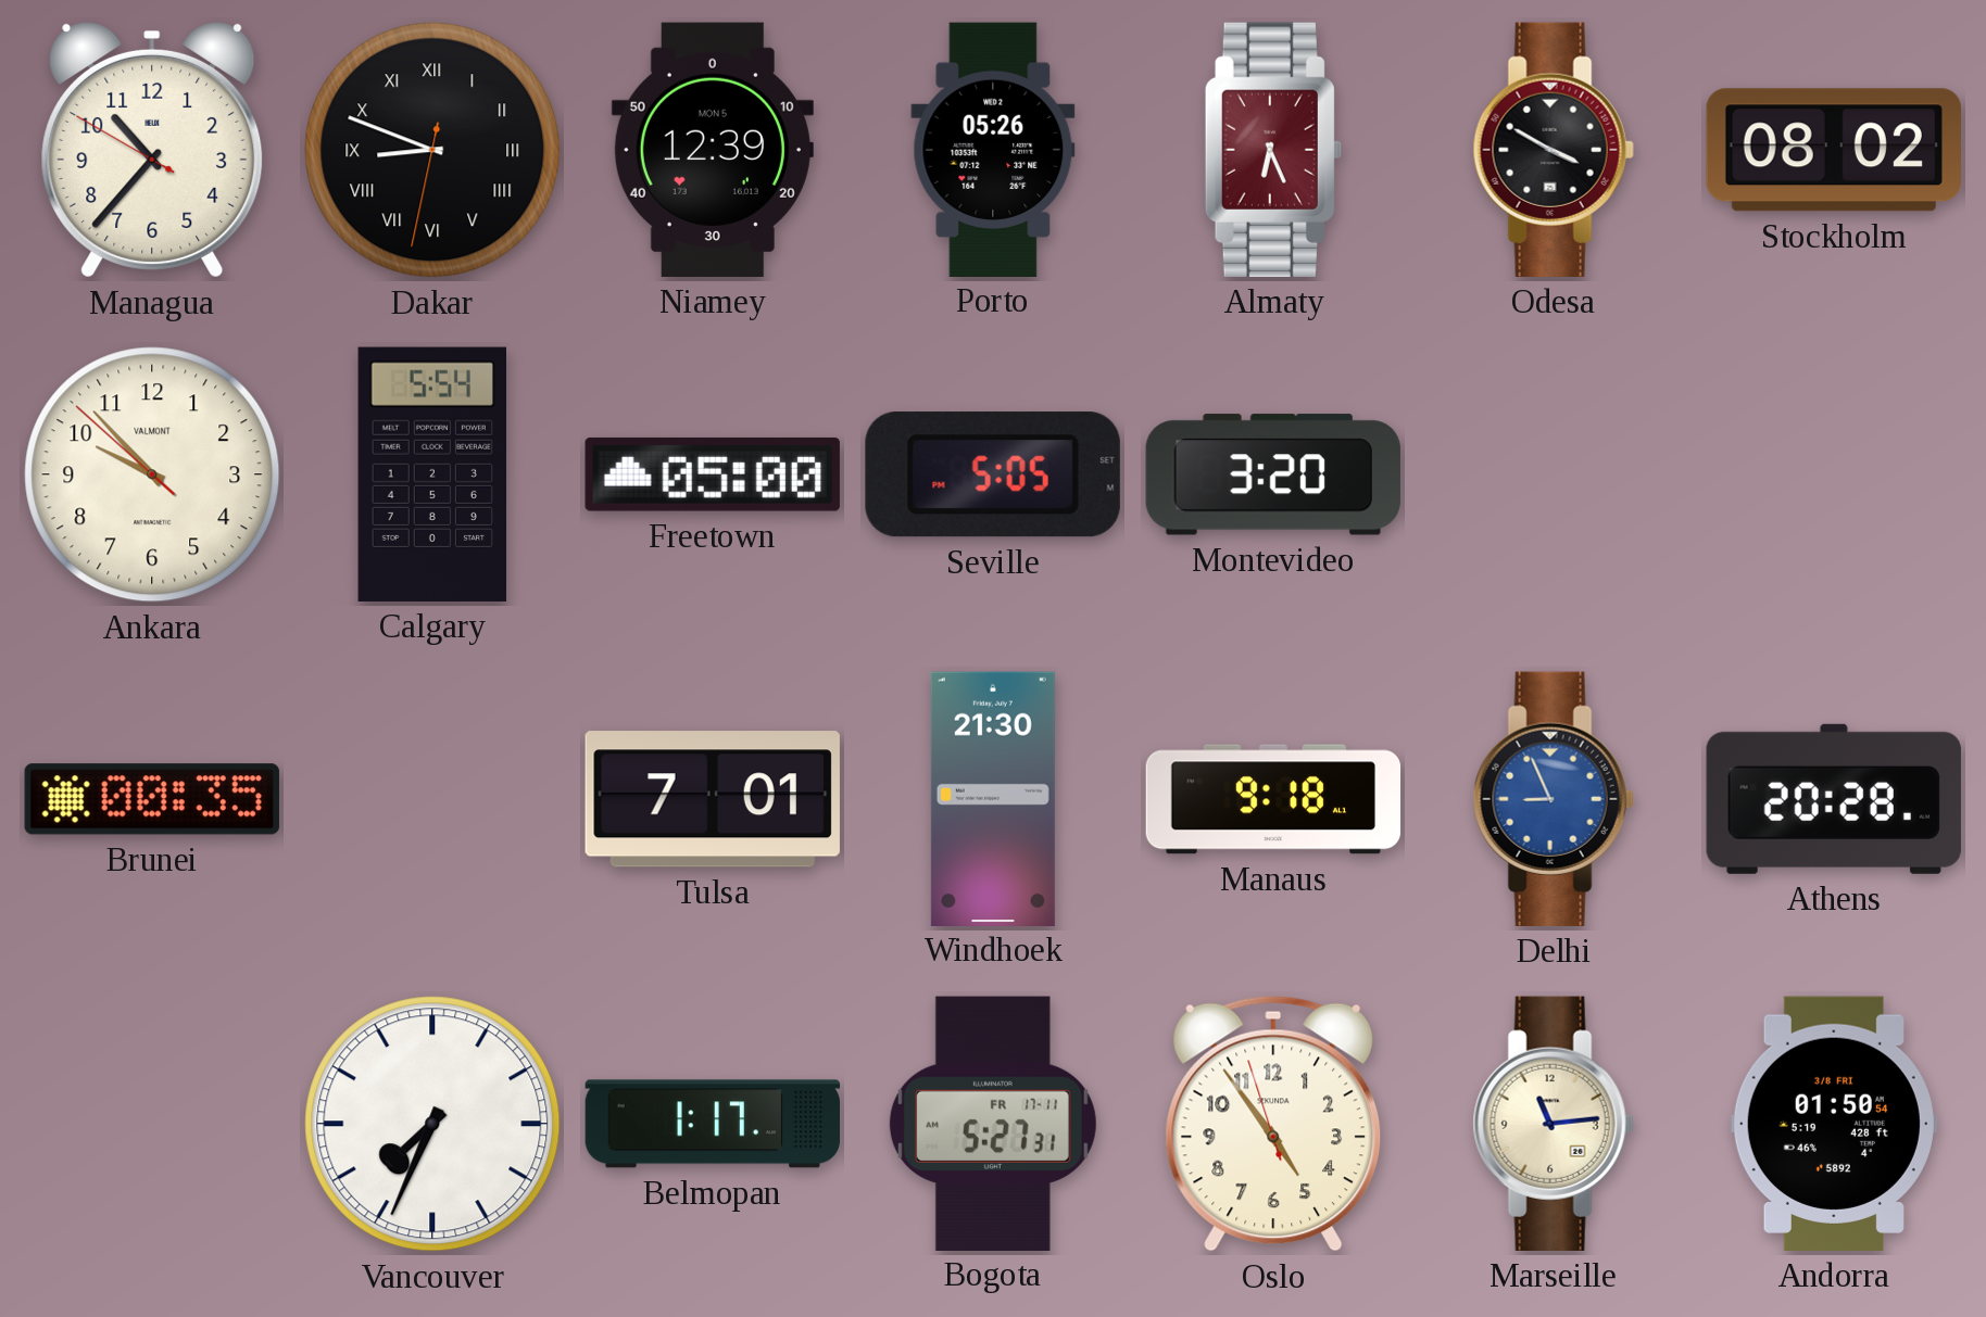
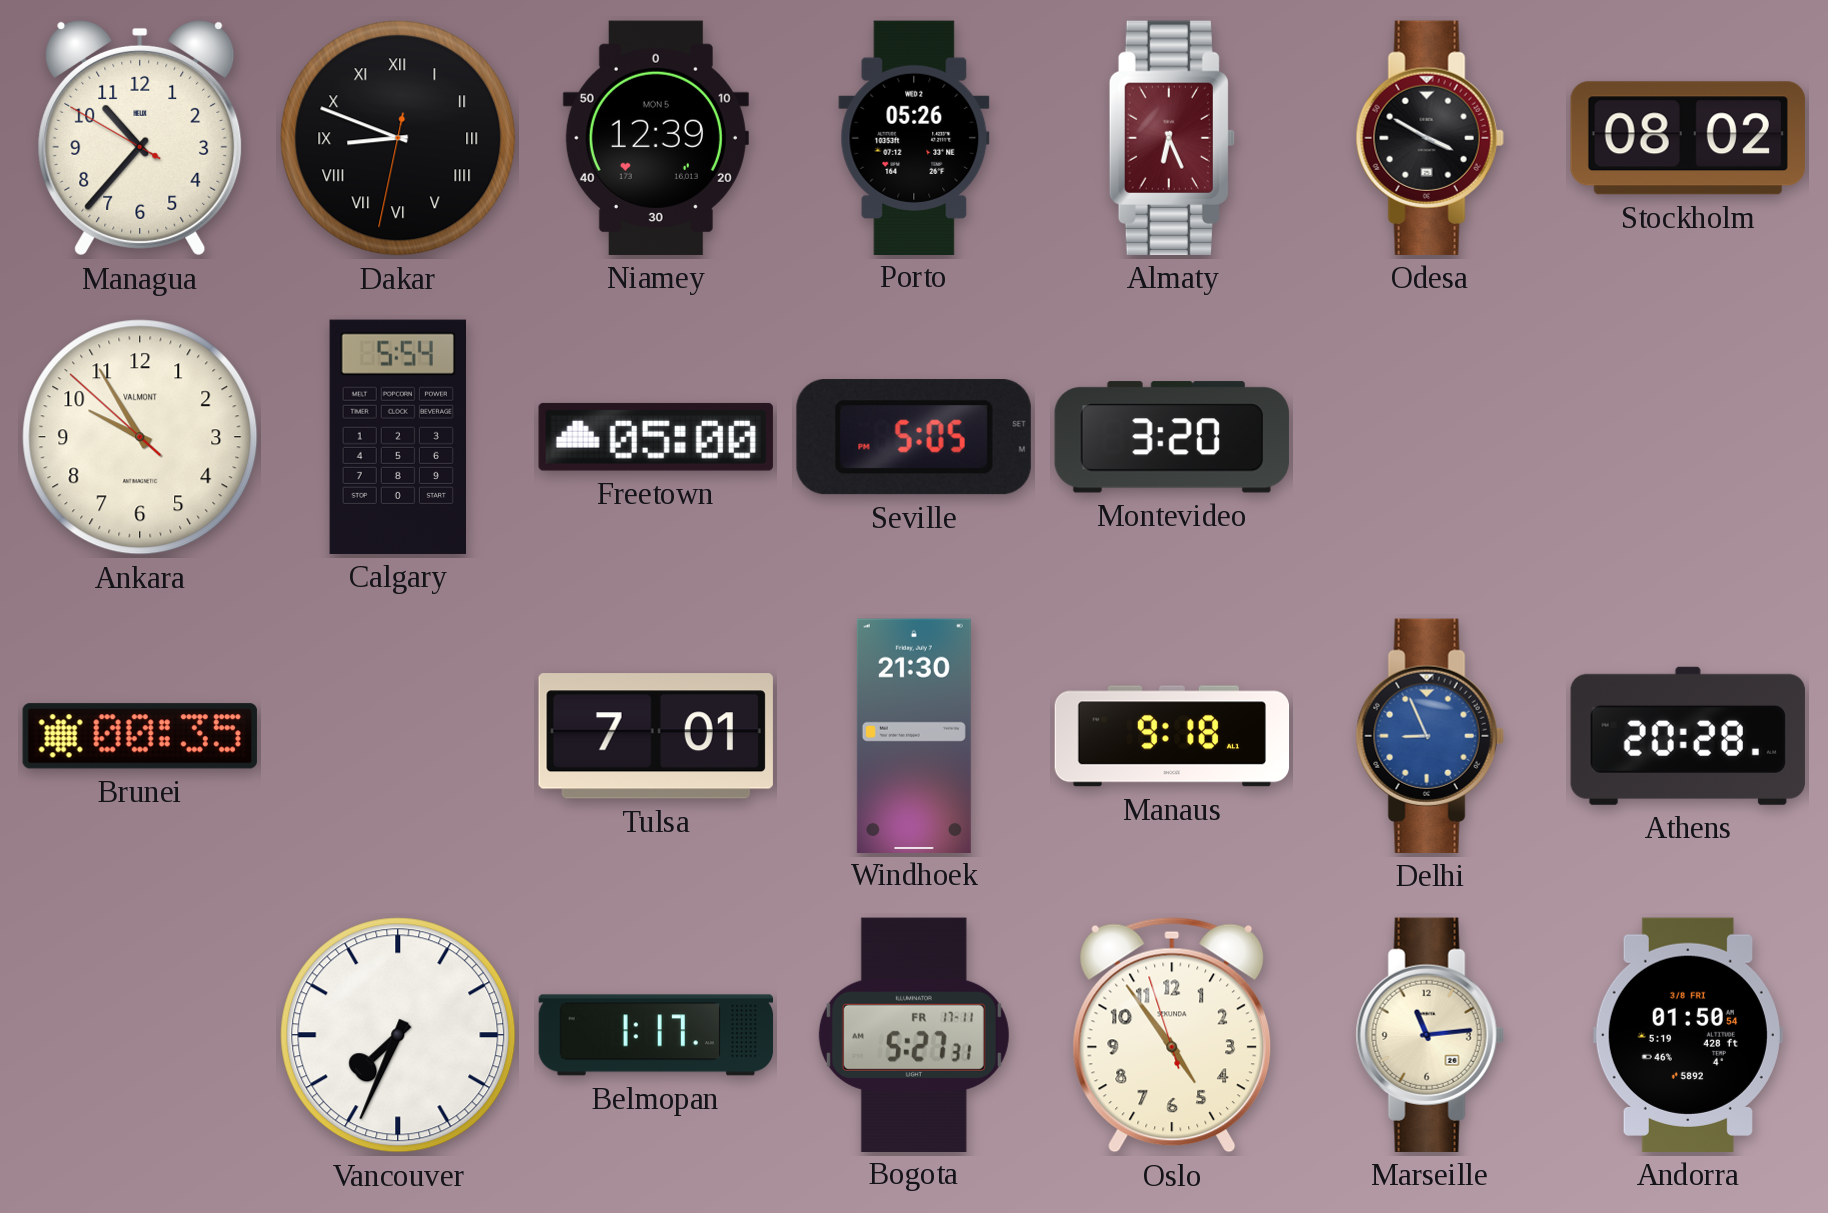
Ankara: 9:52 -> 9:54 (140, 437)
